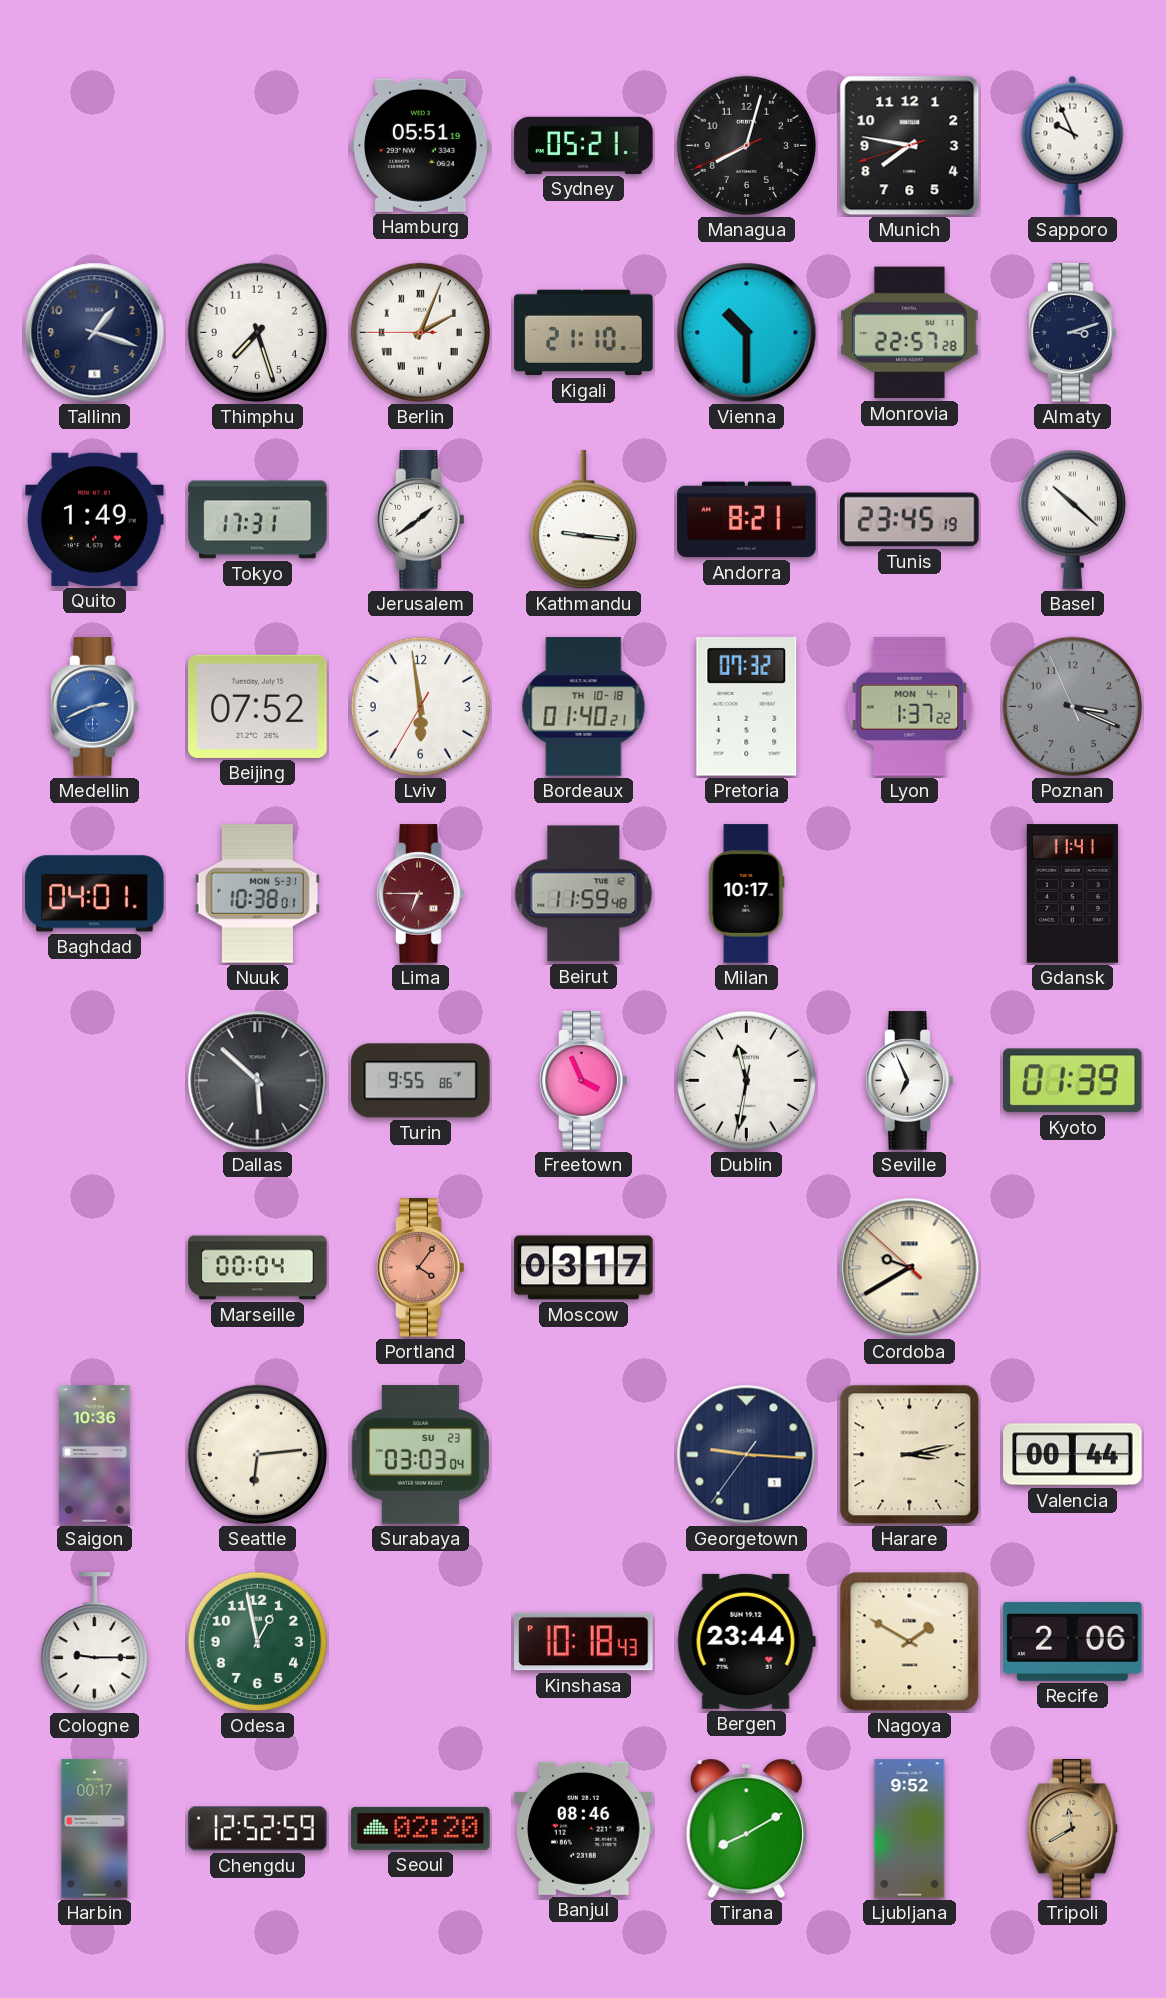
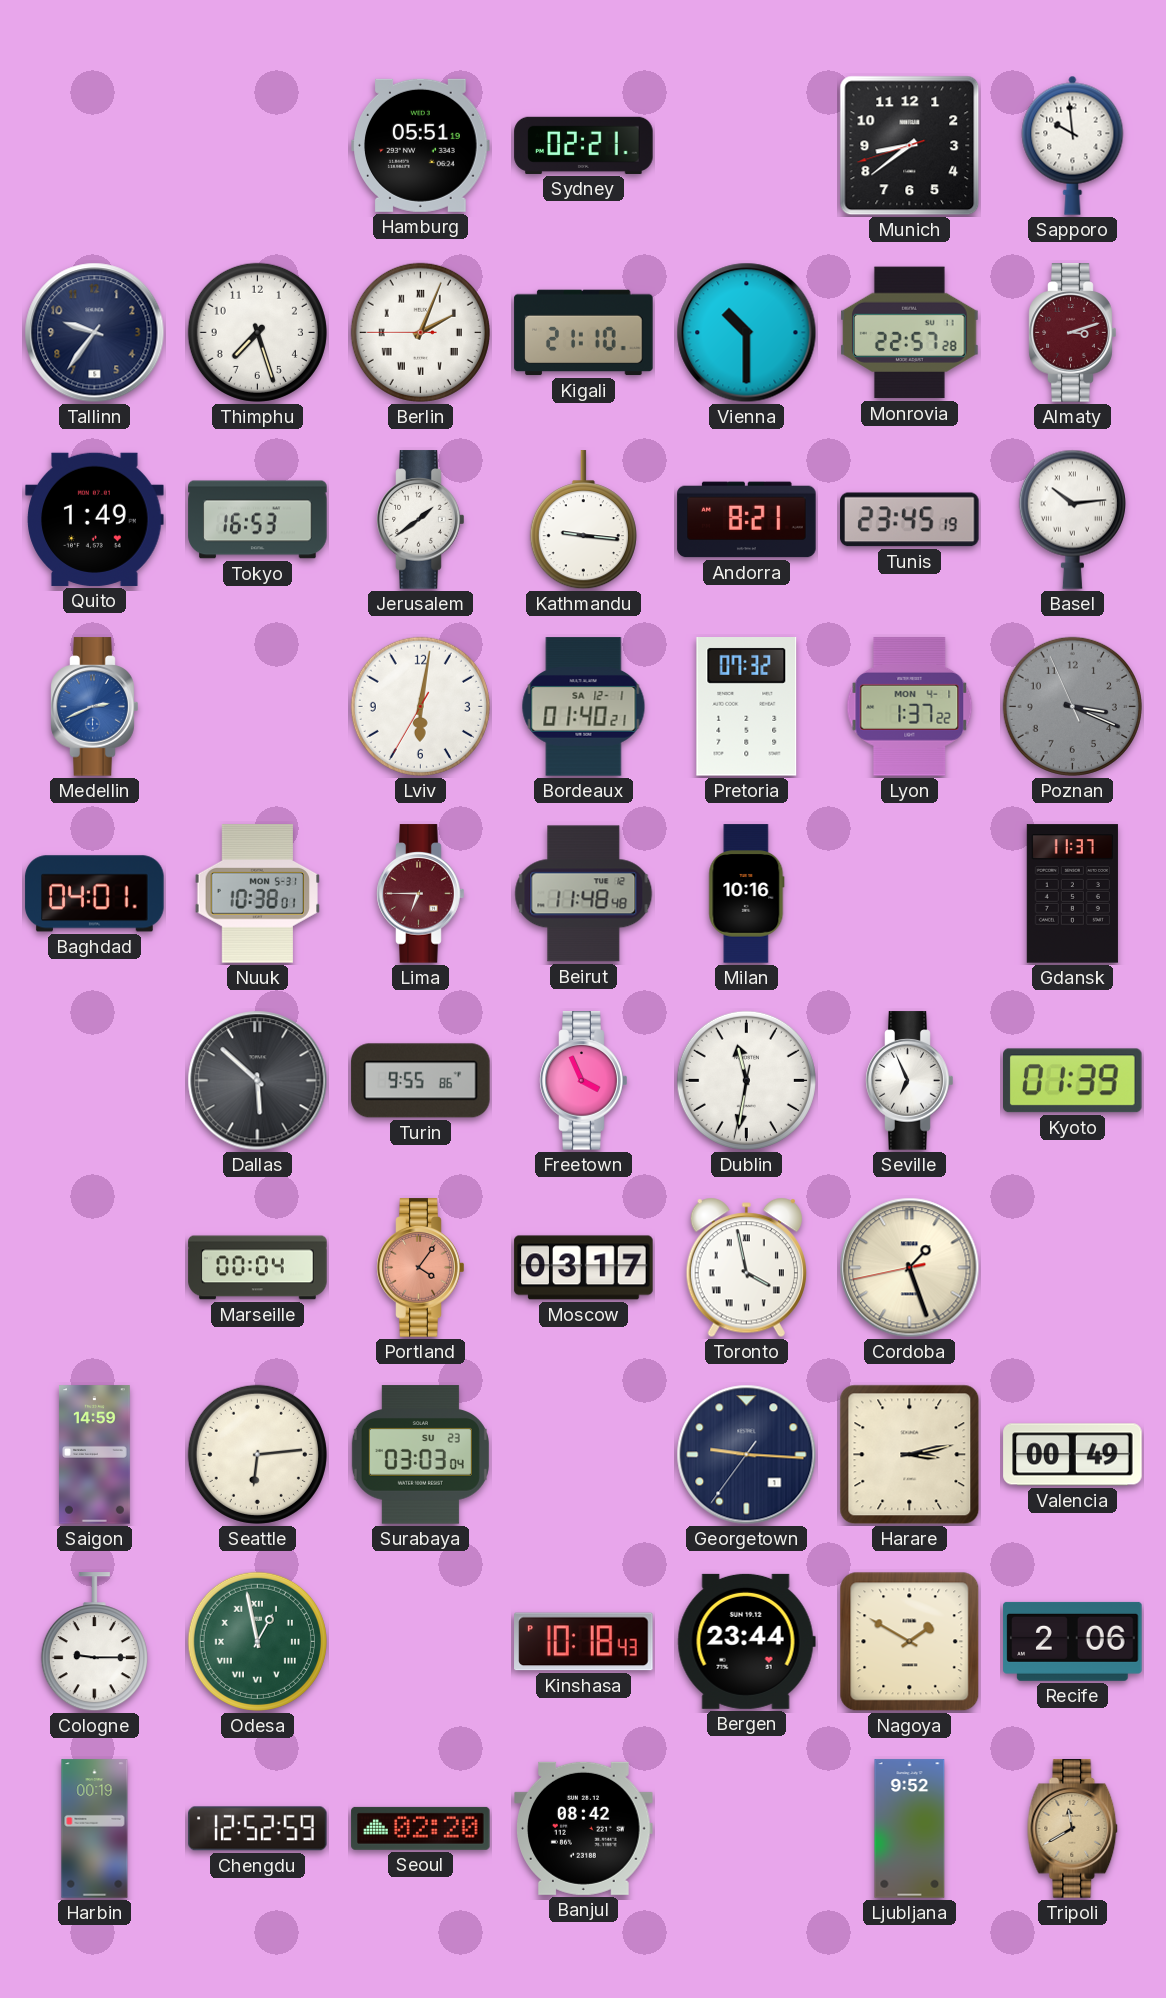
Sydney: 05:21 -> 02:21 (584, 145)
Managua: 8:02 -> none (746, 145)
Munich: 7:46 -> 8:38 (910, 146)
Sapporo: 9:56 -> 9:59 (1073, 145)
Tallinn: 1:18 -> 9:36 (95, 333)
Almaty dial: navy -> burgundy (1073, 333)
Tokyo: 17:31 -> 16:53 (258, 520)
Basel: 10:22 -> 10:14 (1072, 519)
Beijing: 07:52 -> none (258, 706)
Lviv: 5:58 -> 6:01 (420, 706)
Bordeaux date: TH 10-18 -> SA 12-1 (584, 707)
Beirut: 11:59 -> 11:48 (584, 894)
Milan: 10:17 -> 10:16 (747, 894)
Gdansk: 11:41 -> 11:37 (1072, 894)
Toronto: none -> 3:58 (746, 1268)
Cordoba: 9:39 -> 1:26 (910, 1268)
Saigon: 10:36 -> 14:59 (94, 1455)
Valencia: 00:44 -> 00:49 (1073, 1455)
Odesa numerals: Arabic -> Roman (257, 1641)
Harbin: 00:17 -> 00:19 (95, 1829)
Banjul: 08:46 -> 08:42 (584, 1828)
Tirana: 8:10 -> none (746, 1829)
